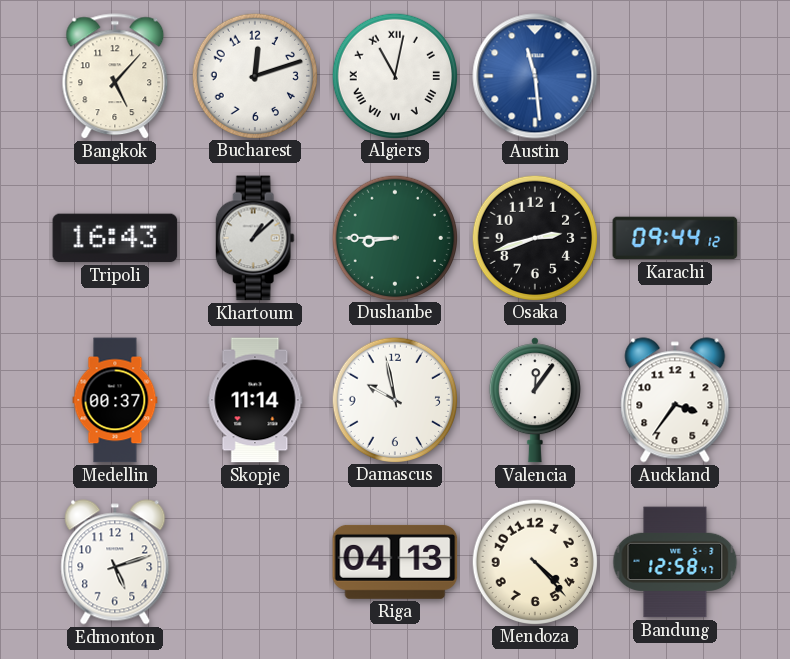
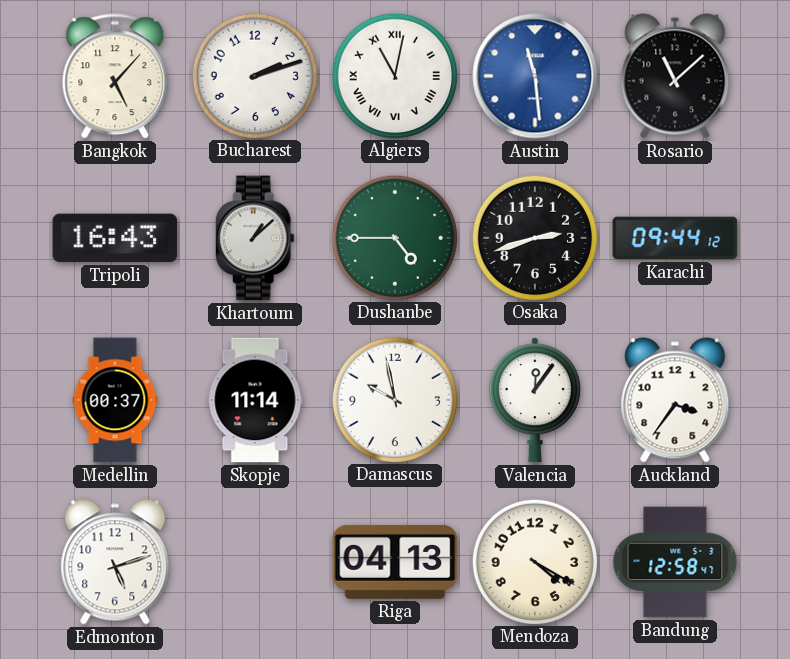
Bucharest: 12:12 -> 2:12 (254, 75)
Rosario: none -> 11:08 (675, 76)
Dushanbe: 8:45 -> 4:45 (394, 237)
Mendoza: 4:23 -> 4:20 (534, 561)
